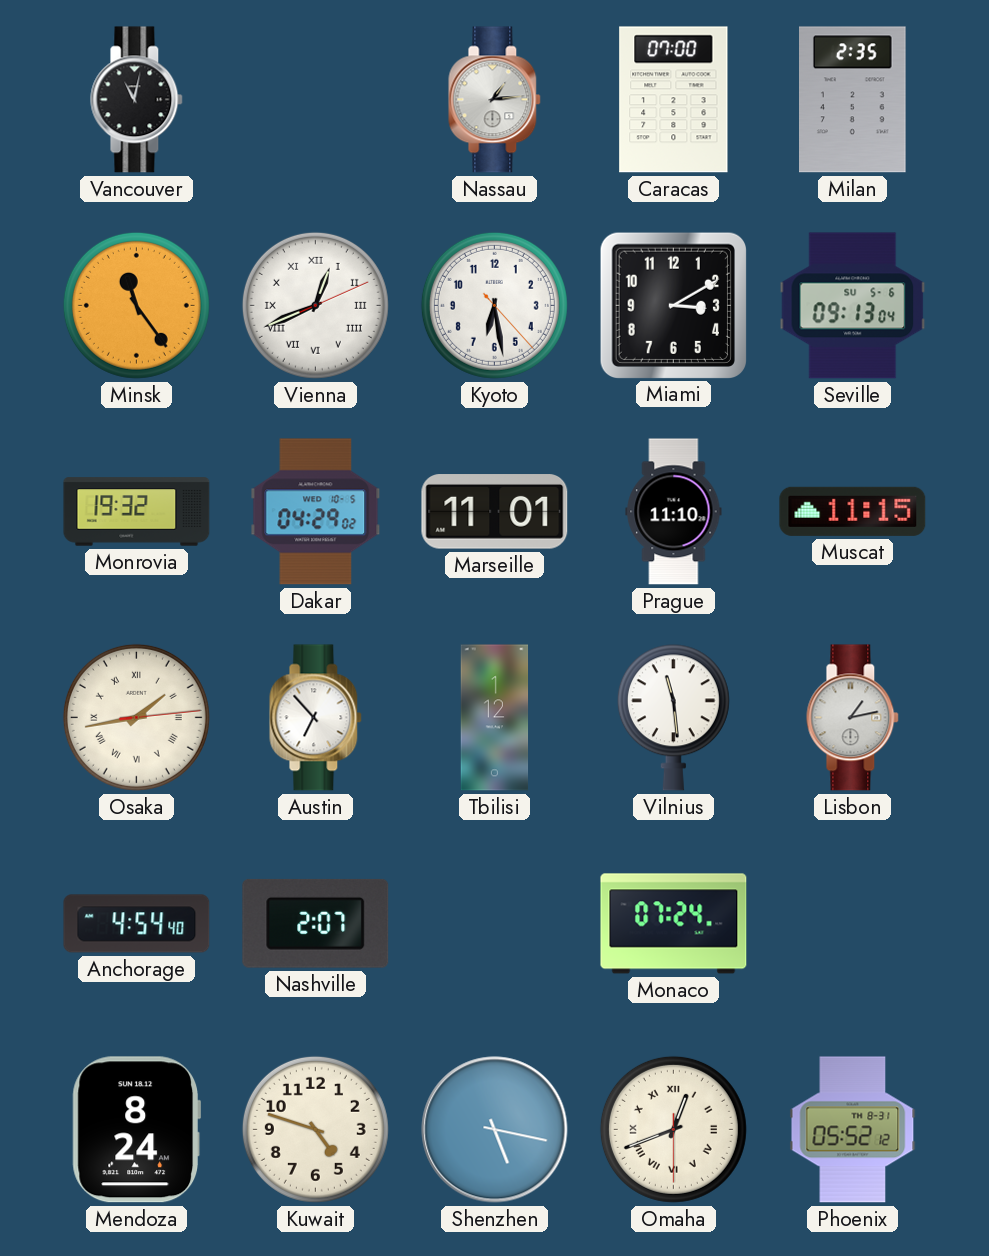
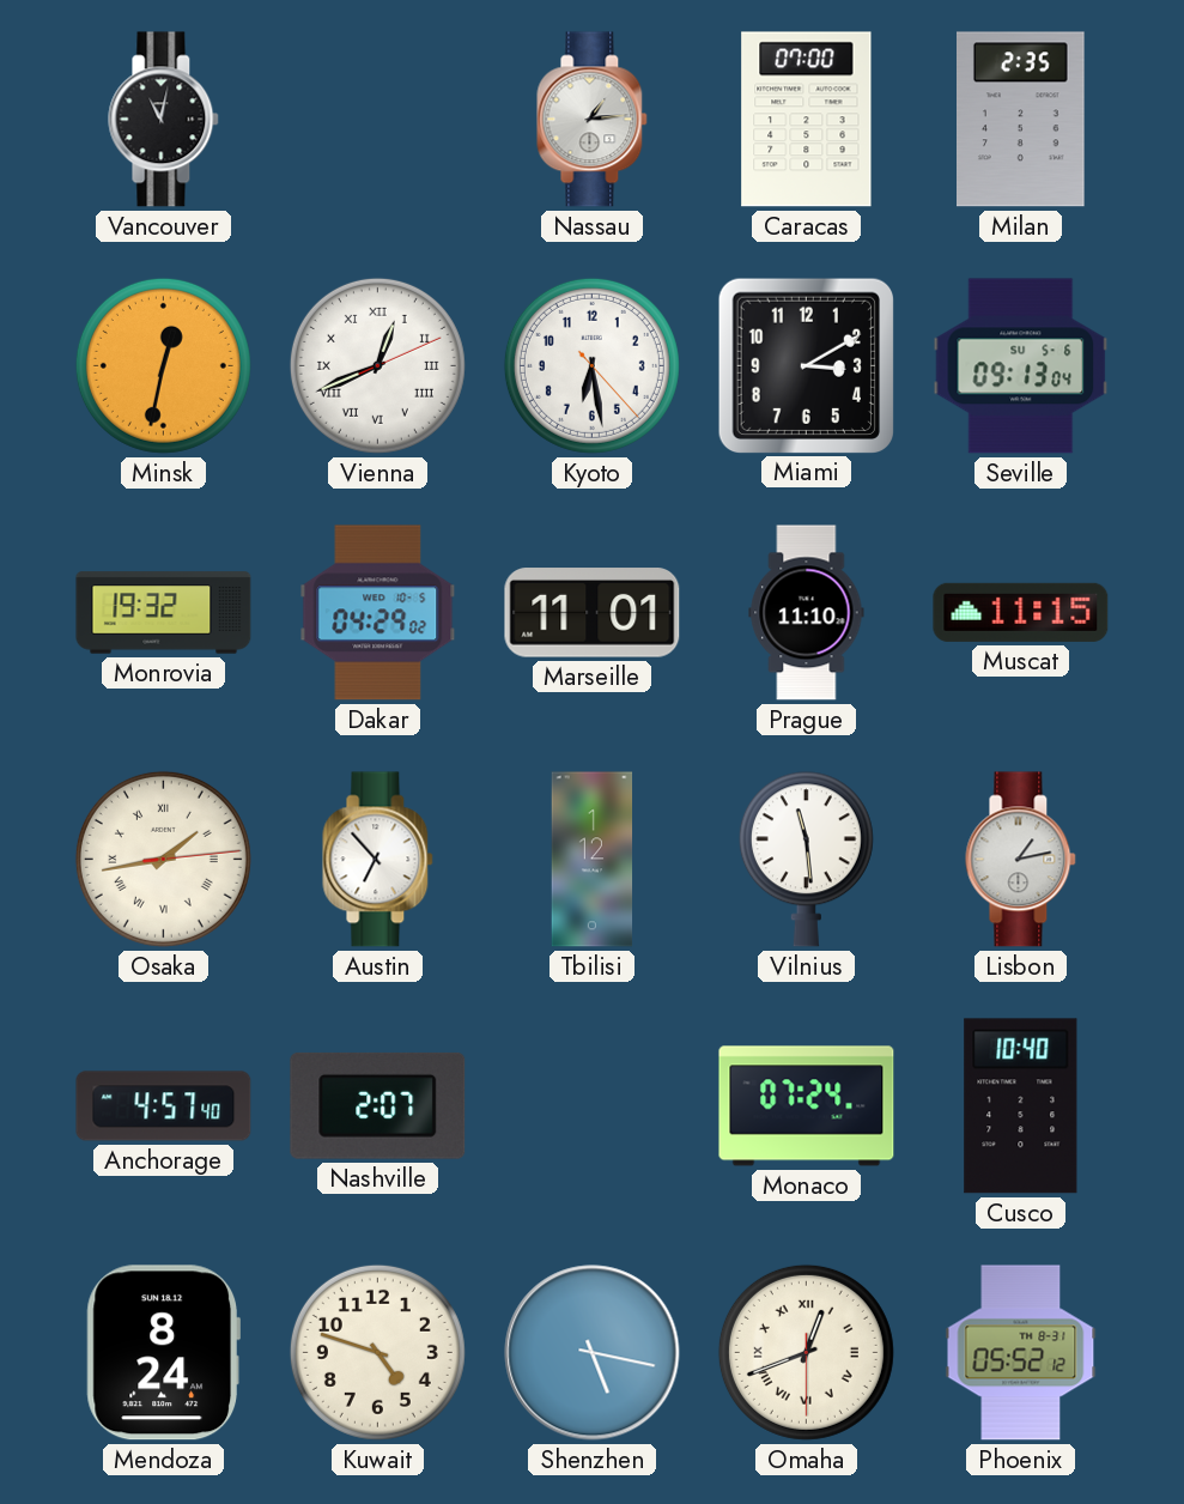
Minsk: 11:24 -> 12:32 (163, 365)
Anchorage: 4:54 -> 4:57 (164, 1106)
Cusco: none -> 10:40 (1021, 1106)
